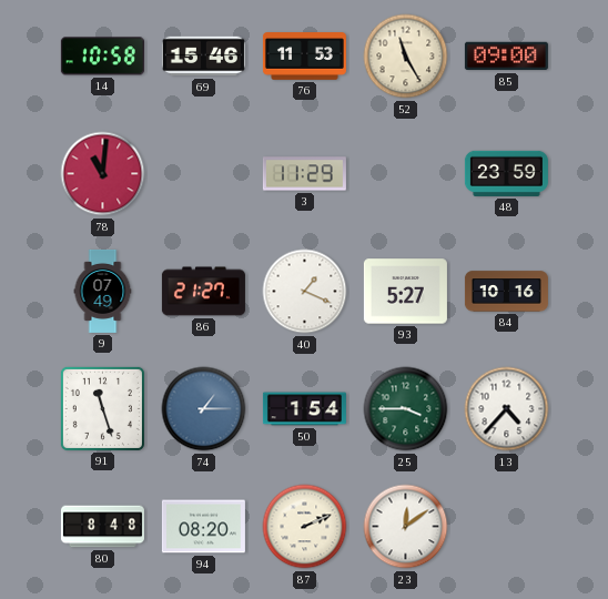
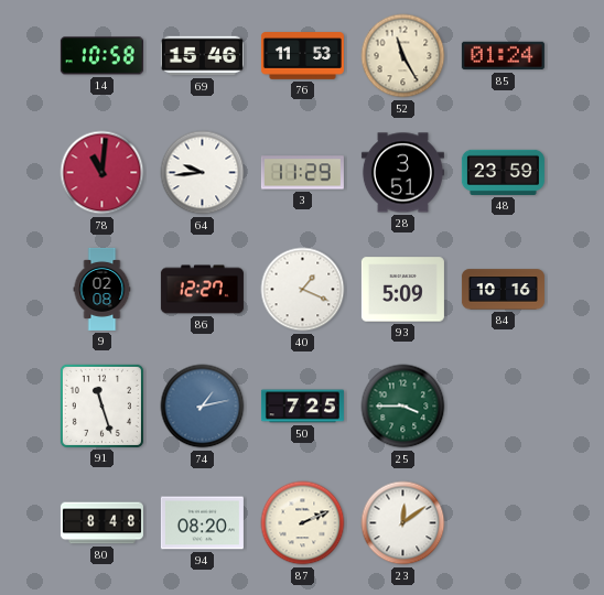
85: 09:00 -> 01:24 (503, 56)
64: none -> 9:44 (203, 173)
28: none -> 3:51 (402, 173)
9: 07:49 -> 02:08 (103, 289)
86: 21:27 -> 12:27 (202, 290)
93: 5:27 -> 5:09 (402, 290)
74: 1:15 -> 1:13 (203, 407)
50: 1:54 -> 7:25 (302, 407)
13: 4:37 -> none (507, 409)
